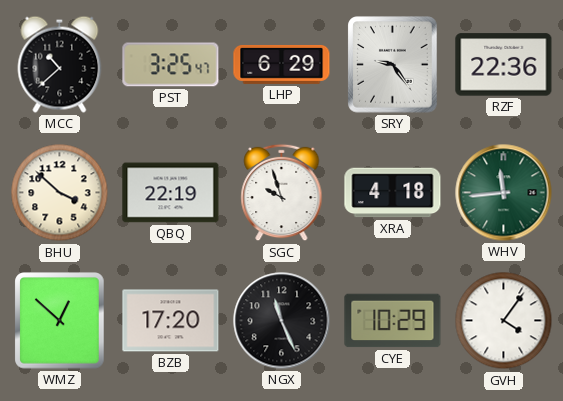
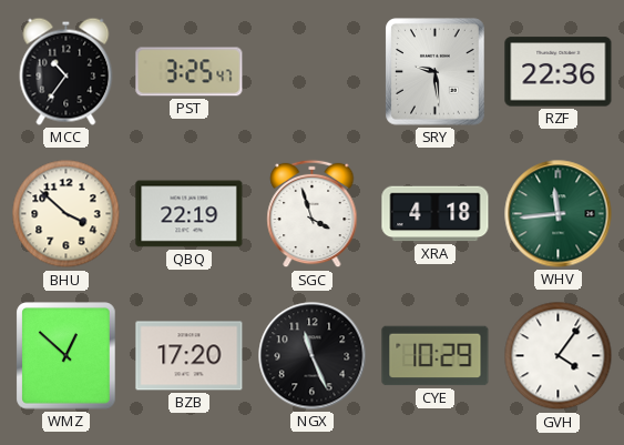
MCC: 10:38 -> 10:36 (67, 71)
LHP: 6:29 -> none (282, 64)
SRY: 9:24 -> 9:29 (436, 72)
SGC: 9:57 -> 3:57 (313, 214)
